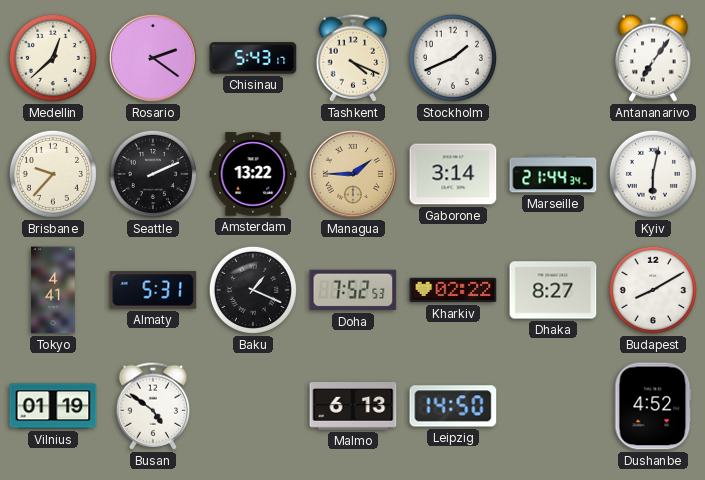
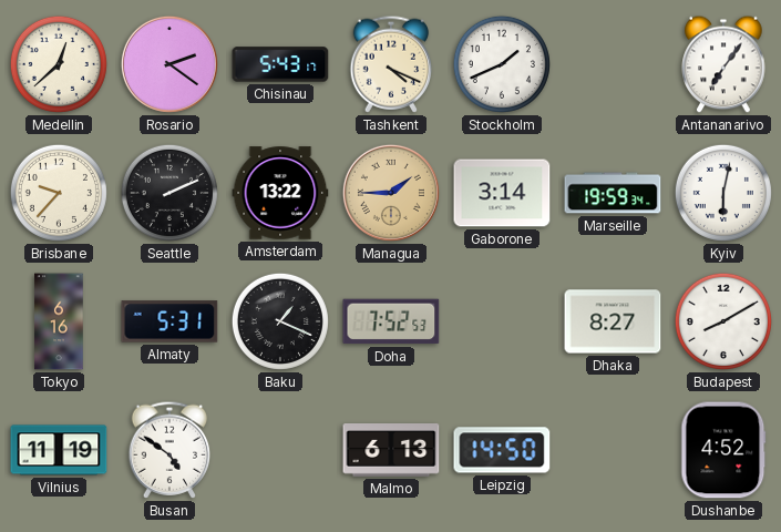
Marseille: 21:44 -> 19:59 (613, 193)
Tokyo: 4:41 -> 6:16 (59, 321)
Kharkiv: 02:22 -> none (453, 290)
Vilnius: 01:19 -> 11:19 (59, 450)
